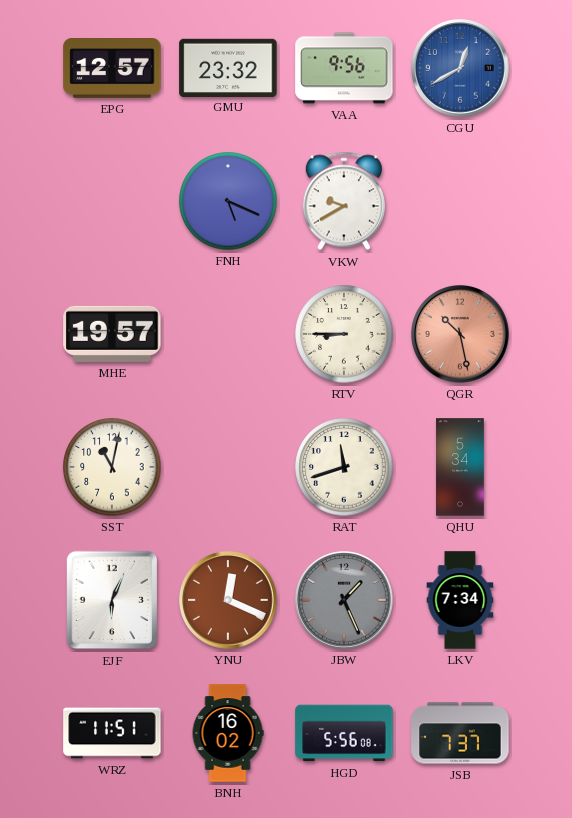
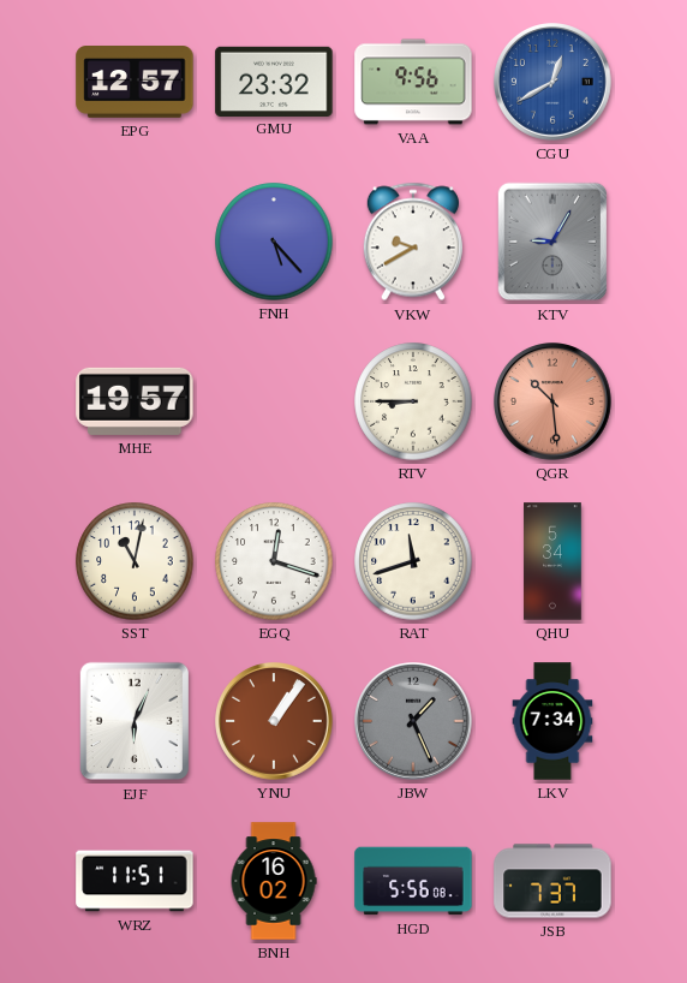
FNH: 5:19 -> 5:23 (274, 242)
KTV: none -> 9:05 (552, 242)
QGR: 10:28 -> 10:29 (554, 403)
EGQ: none -> 12:18 (274, 561)
YNU: 12:19 -> 1:06 (275, 722)
